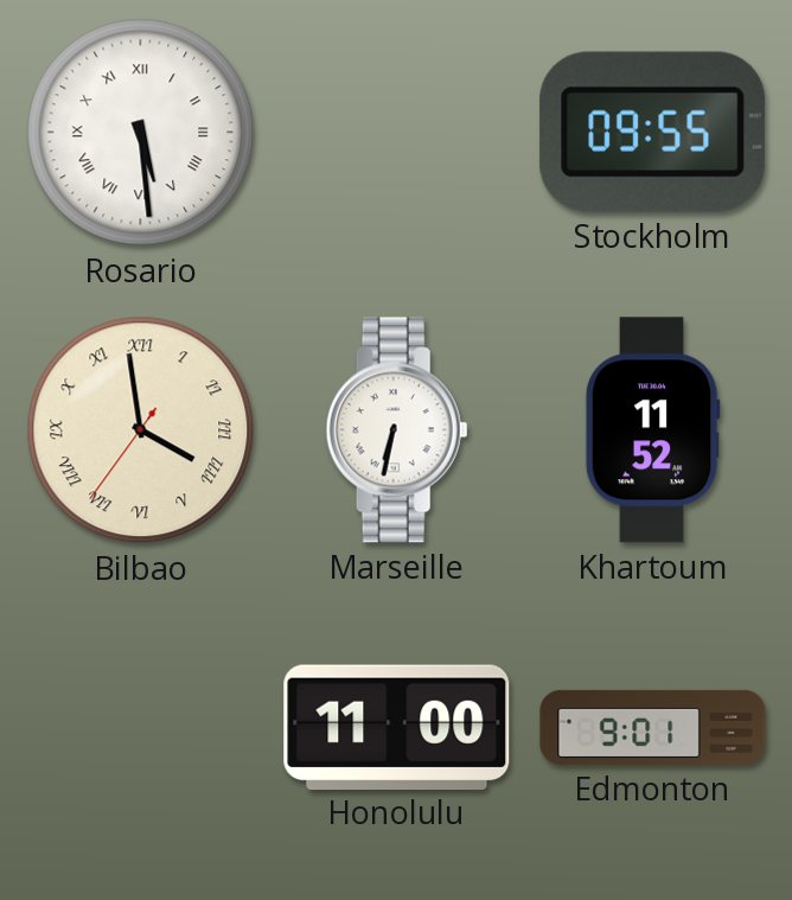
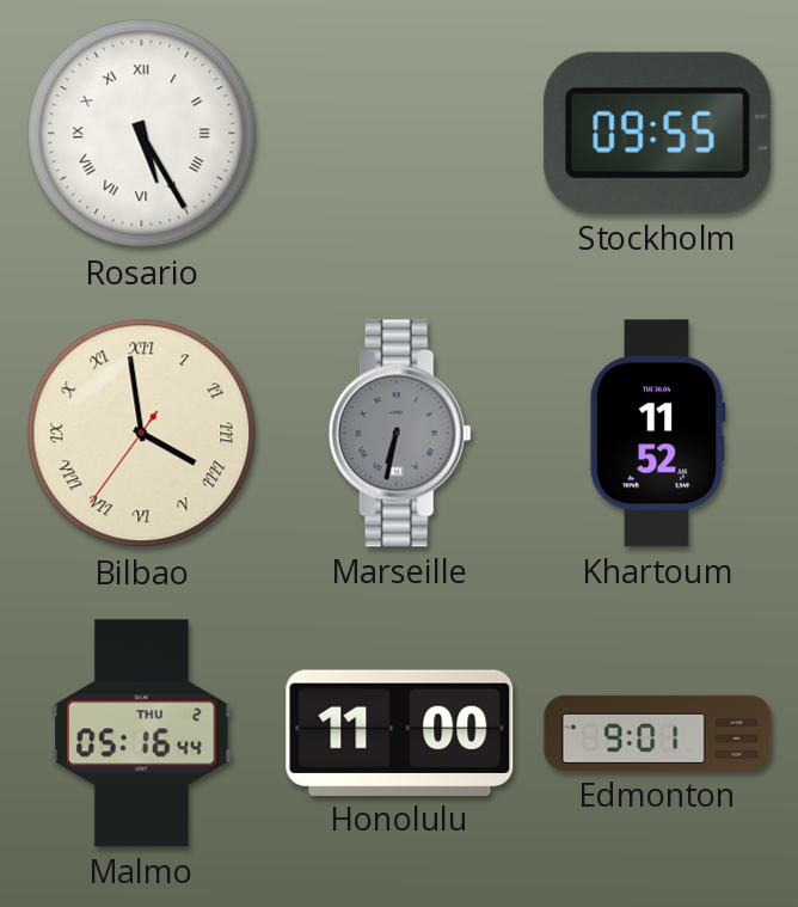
Rosario: 5:29 -> 5:25 (142, 134)
Marseille dial: white -> grey (399, 434)
Malmo: none -> 05:16 (142, 734)
